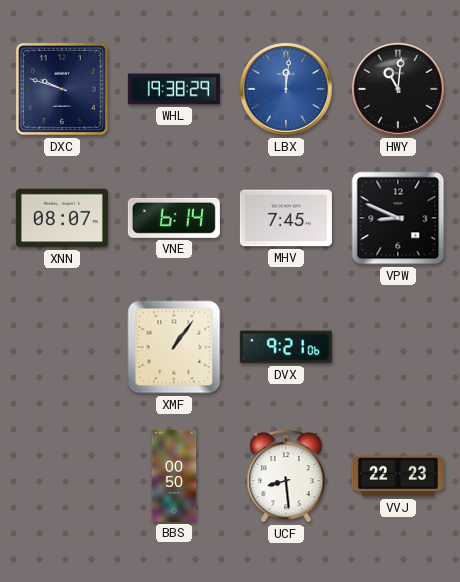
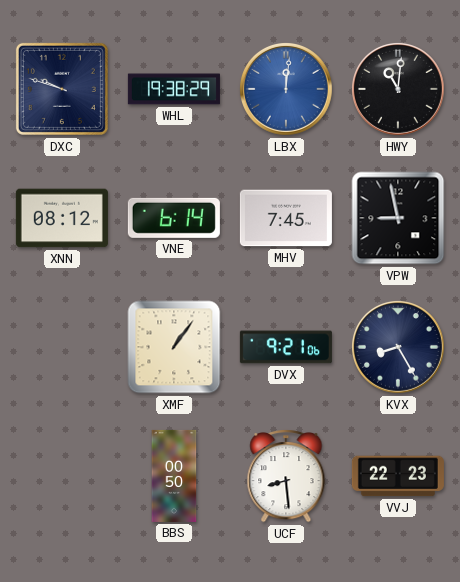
XNN: 08:07 -> 08:12 (62, 218)
VPW: 8:49 -> 8:58 (398, 218)
KVX: none -> 8:25 (398, 347)
